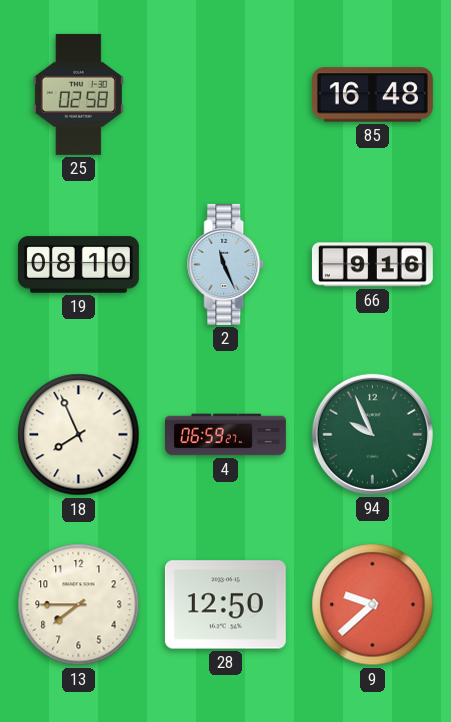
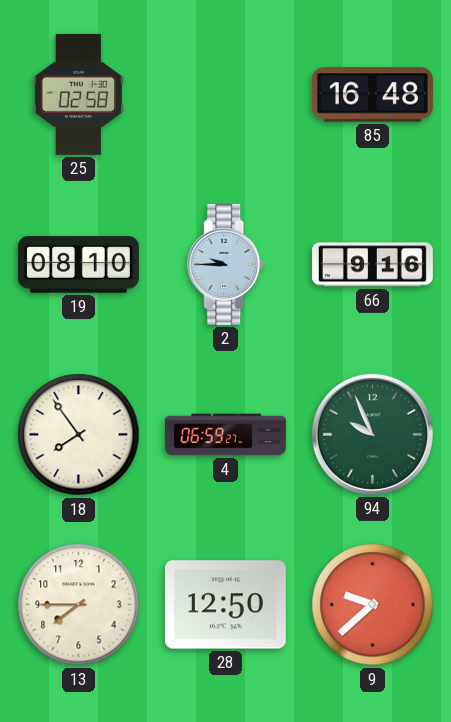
2: 11:26 -> 9:45 (226, 264)
18: 7:56 -> 7:54 (79, 435)
